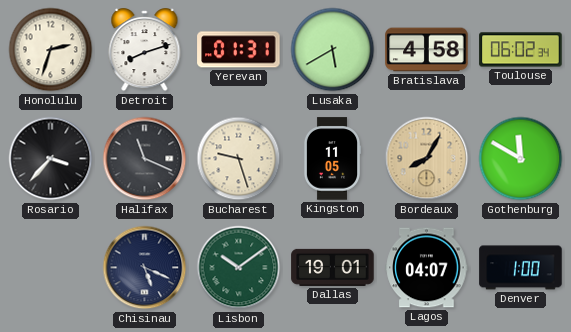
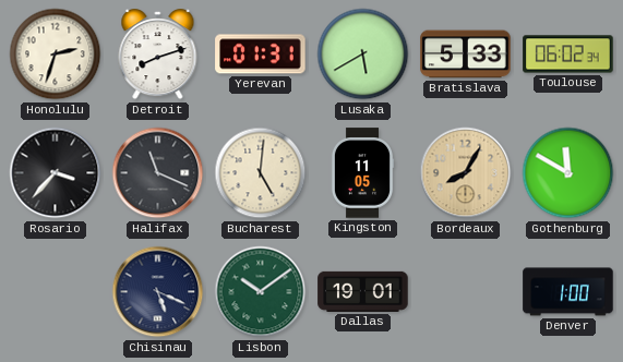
Bratislava: 4:58 -> 5:33 (466, 55)
Bucharest: 9:27 -> 5:01 (261, 173)
Lagos: 04:07 -> none (427, 268)
